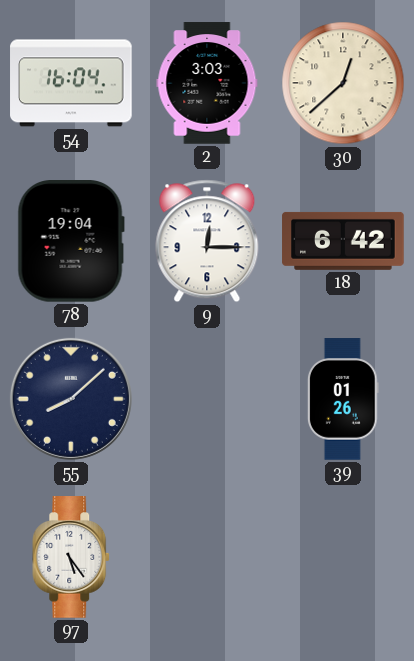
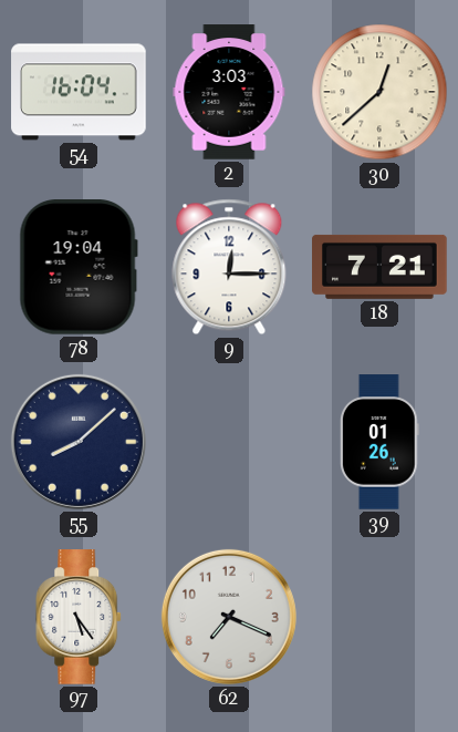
18: 6:42 -> 7:21 (379, 267)
62: none -> 7:19 (229, 617)
